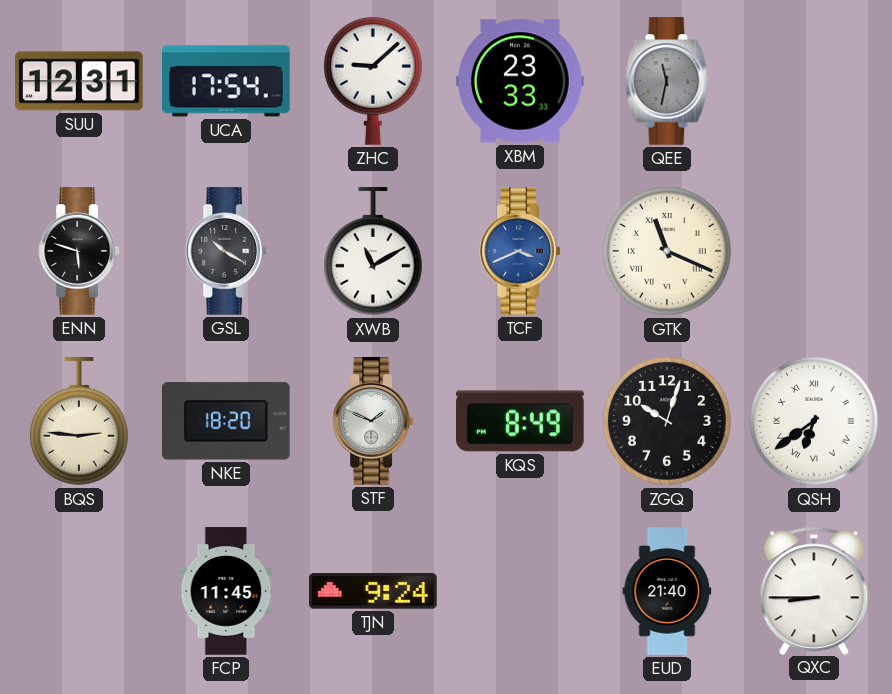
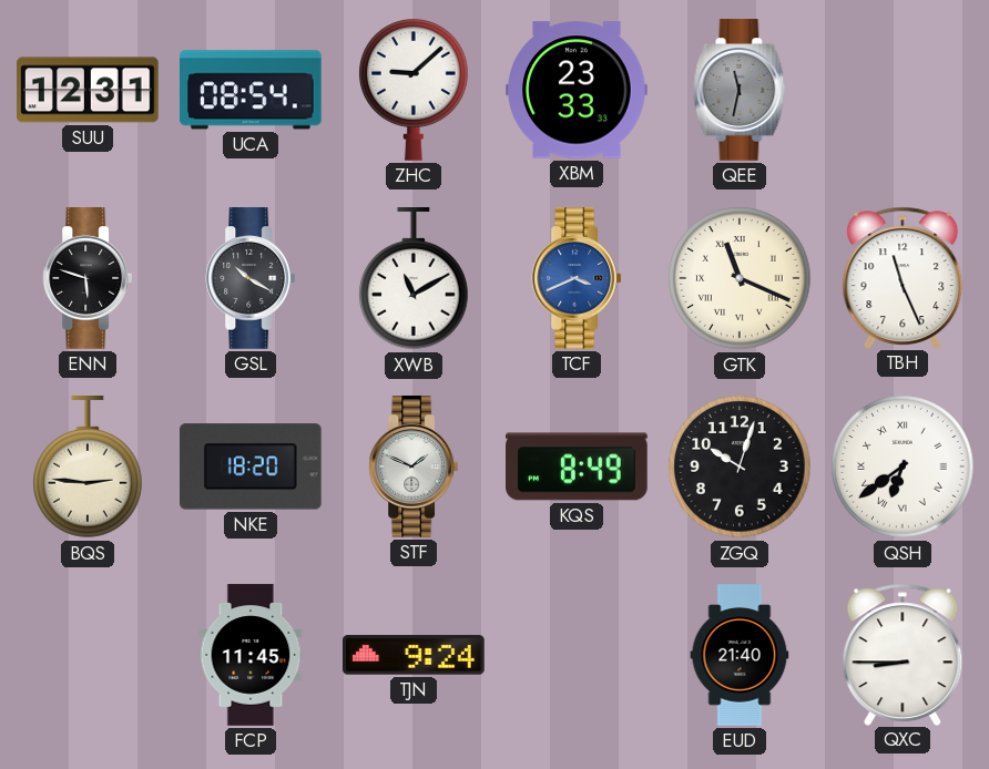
UCA: 17:54 -> 08:54 (252, 90)
TBH: none -> 11:26 (903, 277)
